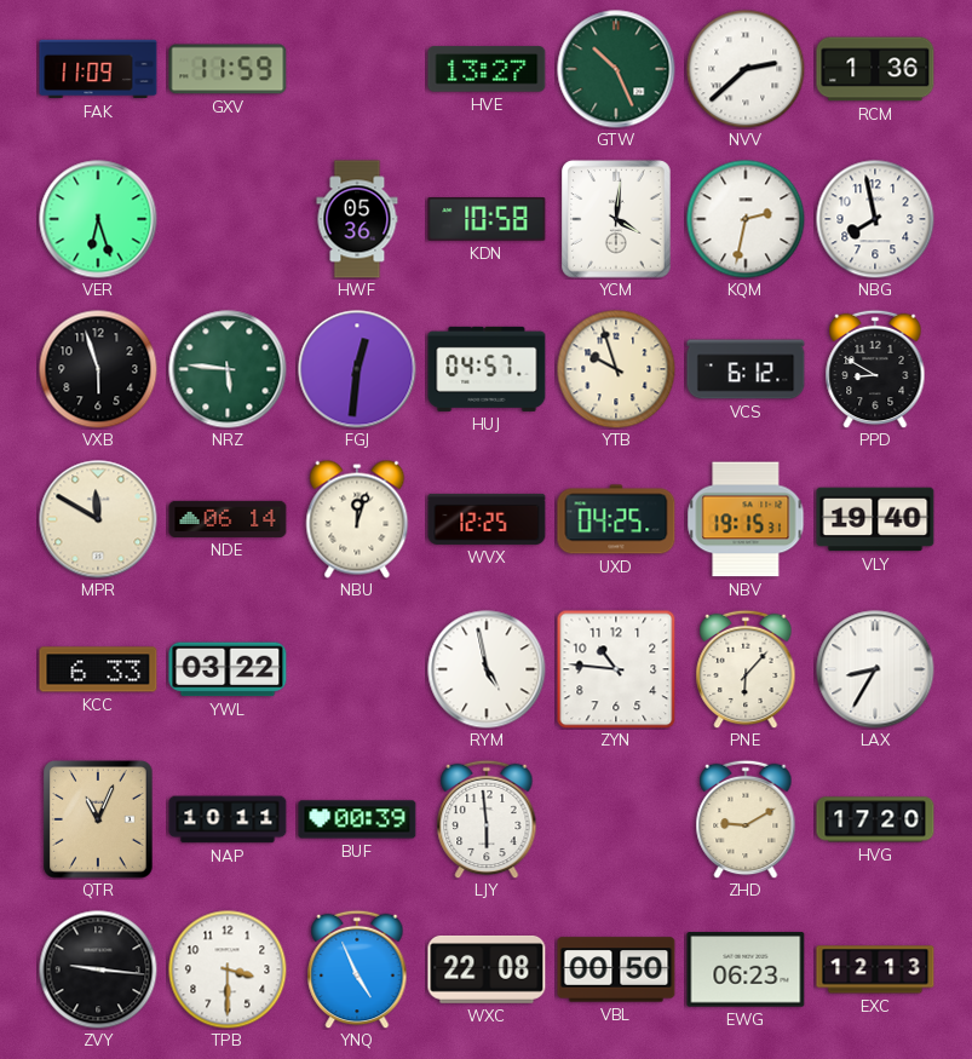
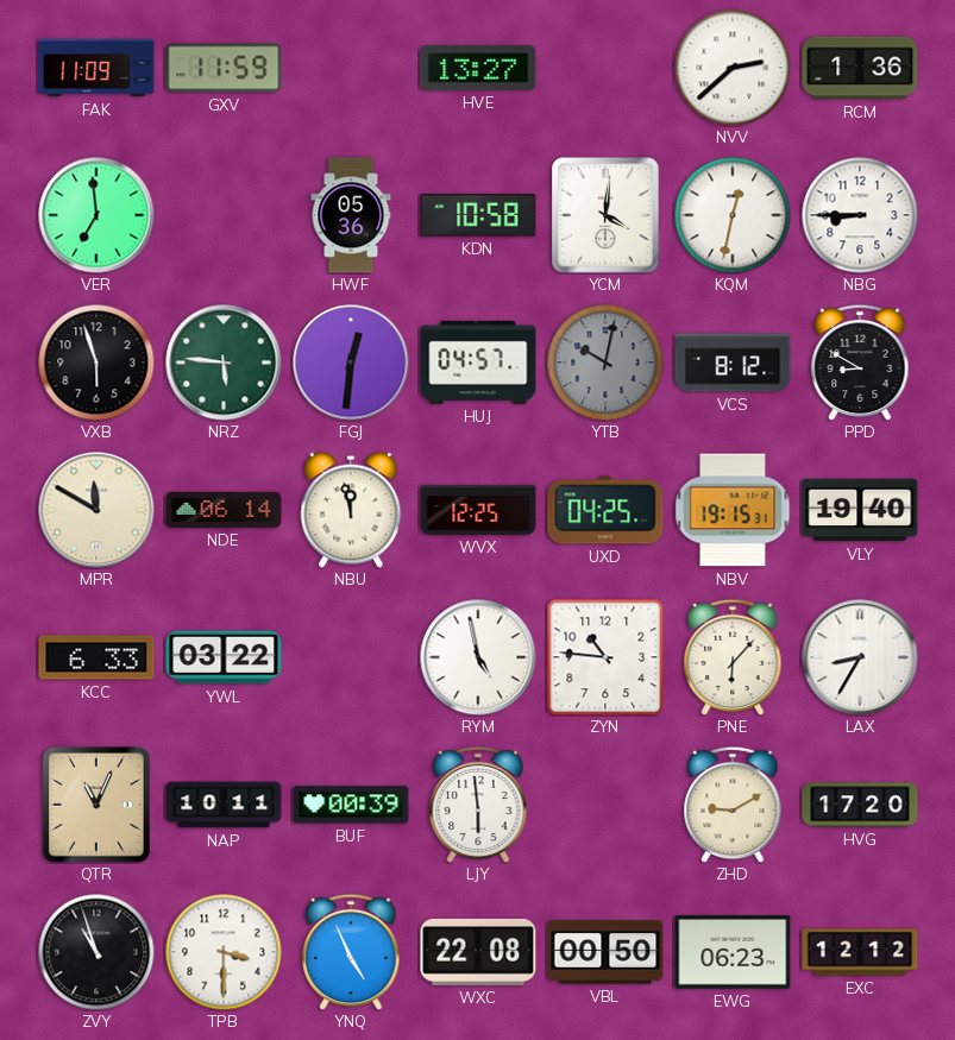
GTW: 10:26 -> none (616, 69)
VER: 6:27 -> 6:59 (96, 215)
KQM: 2:32 -> 12:32 (733, 215)
NBG: 7:58 -> 8:45 (860, 215)
YTB: 9:57 -> 10:02 (605, 363)
YTB dial: cream -> grey (605, 363)
VCS: 6:12 -> 8:12 (733, 363)
NBU: 12:03 -> 11:58 (351, 510)
ZVY: 9:16 -> 10:57 (96, 952)
EXC: 12:13 -> 12:12 (860, 952)
